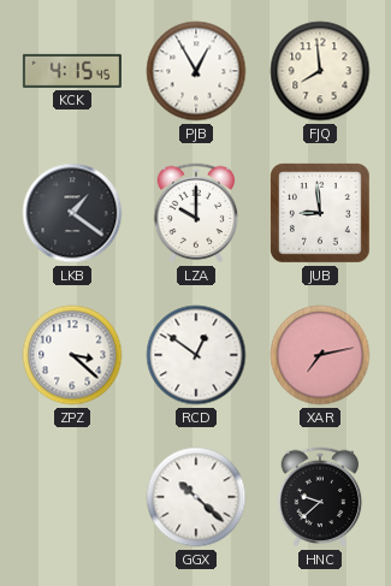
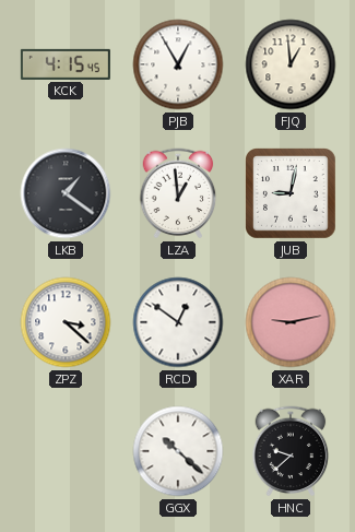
FJQ: 7:59 -> 12:59 (291, 64)
LZA: 10:00 -> 12:59 (178, 193)
JUB: 8:59 -> 9:02 (292, 194)
XAR: 7:13 -> 9:13 (291, 322)
